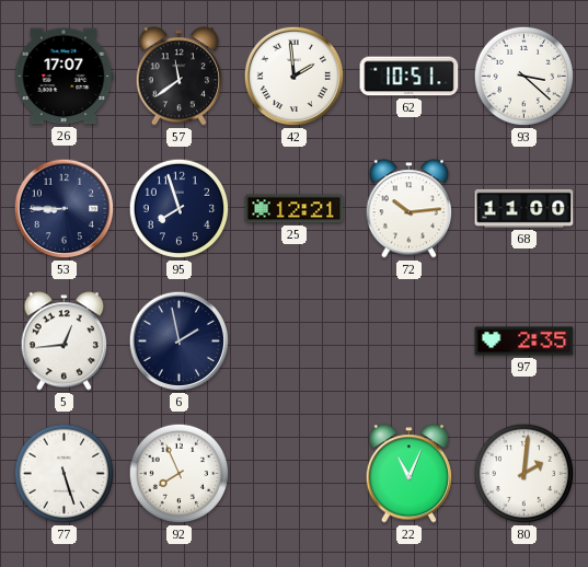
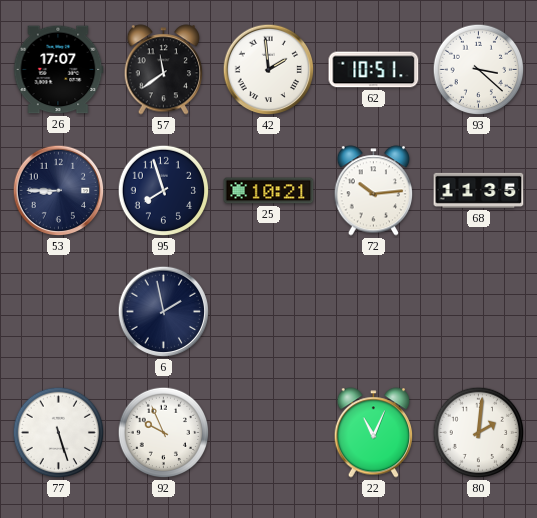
25: 12:21 -> 10:21 (269, 191)
68: 11:00 -> 11:35 (479, 190)
5: 12:44 -> none (65, 342)
97: 2:35 -> none (524, 342)
92: 7:56 -> 9:56 (164, 433)
